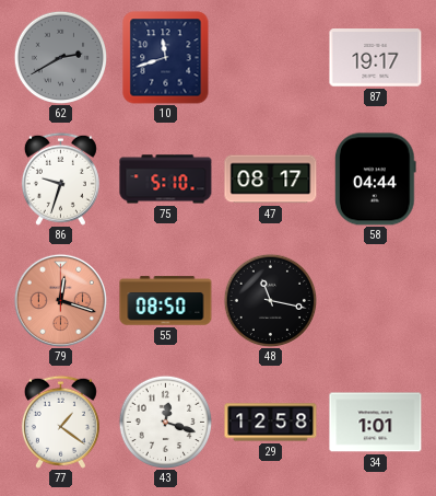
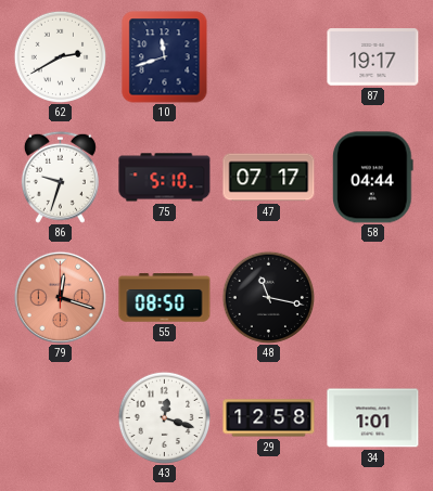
62 dial: grey -> white (60, 56)
47: 08:17 -> 07:17 (269, 178)
77: 1:21 -> none (60, 422)
